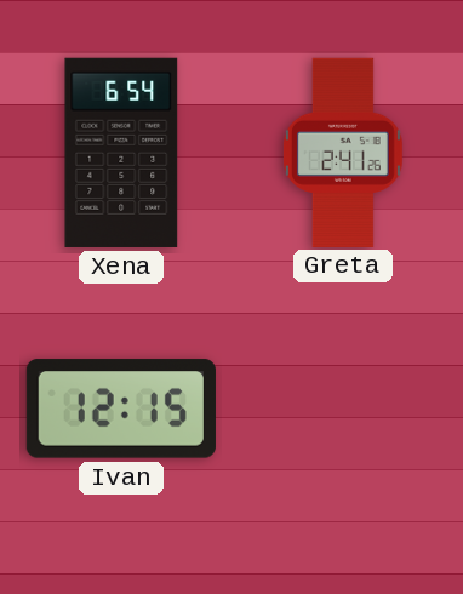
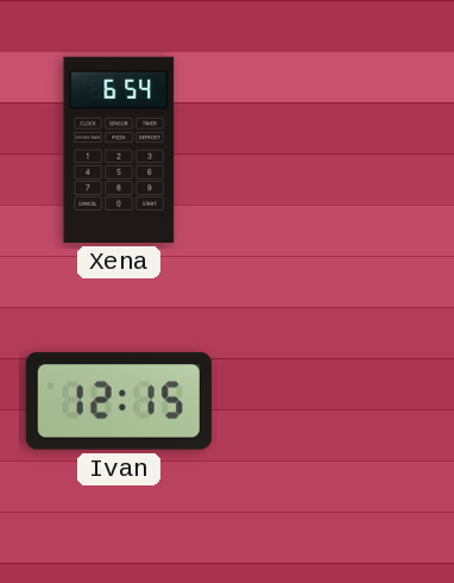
Greta: 2:41 -> none (343, 152)
